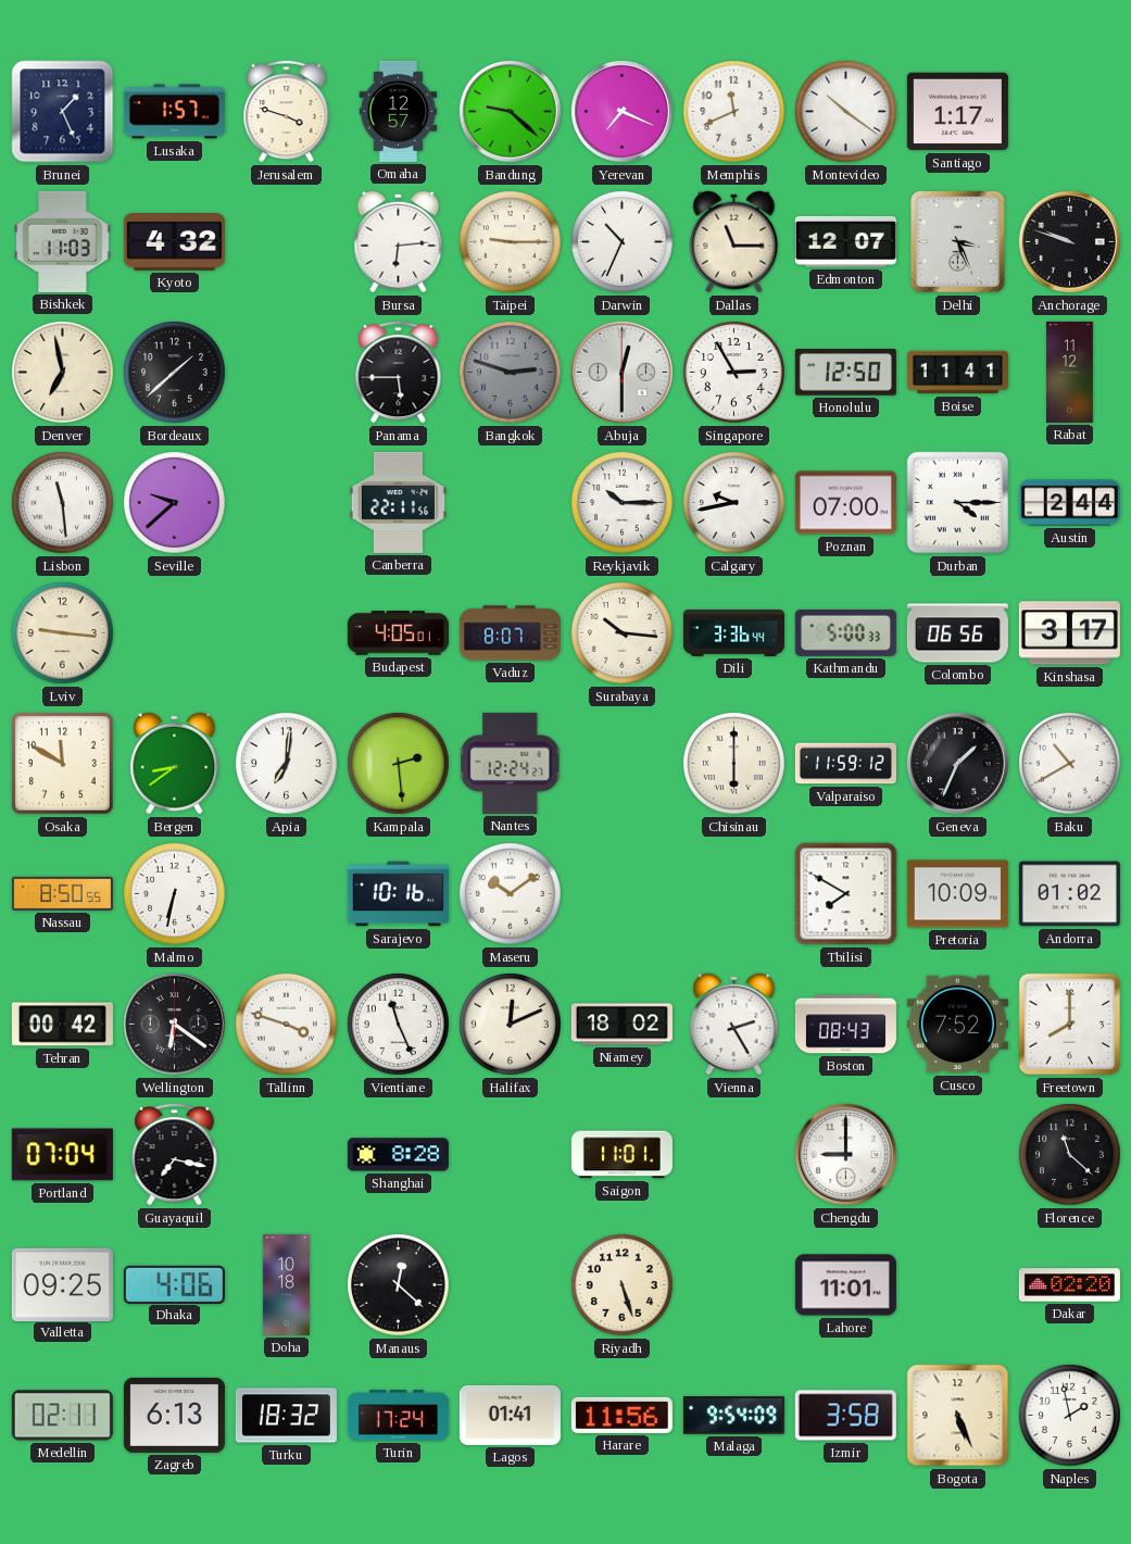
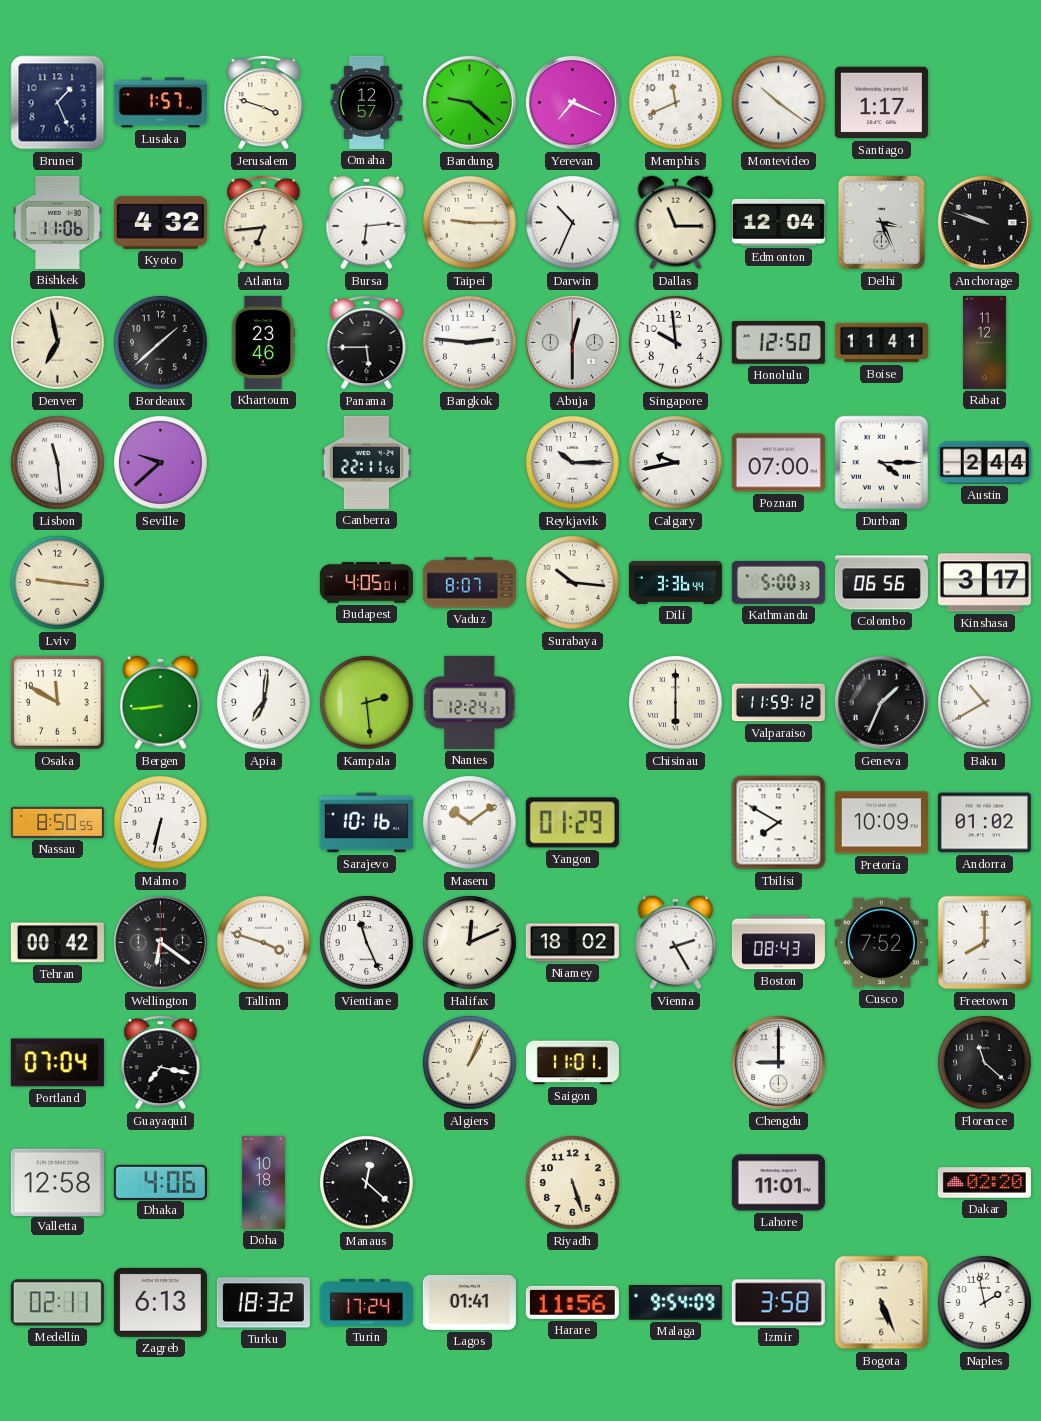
Bishkek: 11:03 -> 11:06 (58, 222)
Atlanta: none -> 6:44 (264, 222)
Edmonton: 12:07 -> 12:04 (778, 222)
Khartoum: none -> 23:46 (263, 342)
Bangkok: 2:48 -> 2:46 (470, 343)
Bangkok dial: grey -> white (470, 343)
Singapore: 2:55 -> 9:59 (676, 343)
Bergen: 8:39 -> 8:44 (161, 703)
Yangon: none -> 01:29 (572, 823)
Shanghai: 8:28 -> none (398, 1155)
Algiers: none -> 1:04 (470, 1063)
Valletta: 09:25 -> 12:58 (57, 1182)
